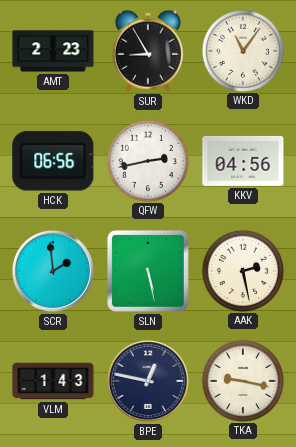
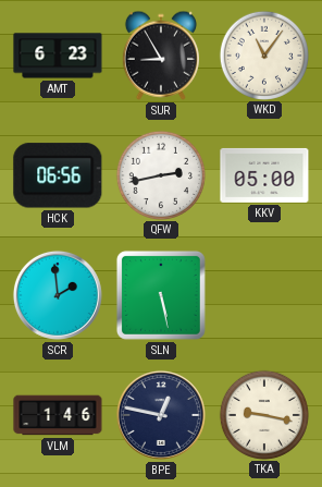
AMT: 2:23 -> 6:23 (58, 56)
KKV: 04:56 -> 05:00 (264, 175)
AAK: 2:28 -> none (242, 270)
VLM: 1:43 -> 1:46 (58, 415)
